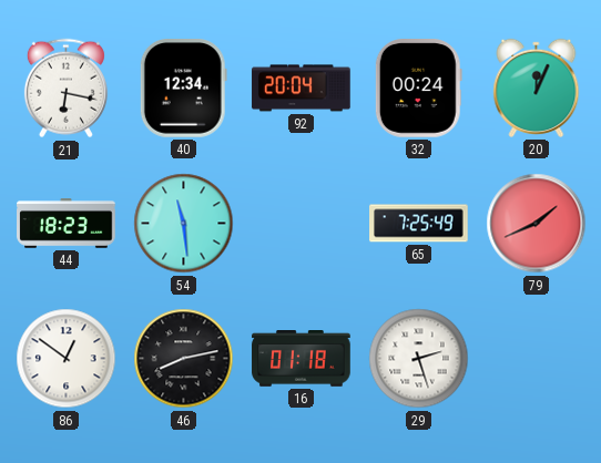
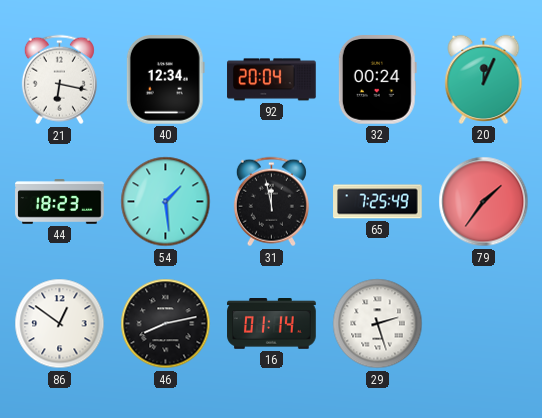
54: 11:29 -> 1:29 (166, 202)
31: none -> 11:58 (271, 202)
79: 1:41 -> 1:36 (484, 202)
16: 01:18 -> 01:14 (272, 324)
